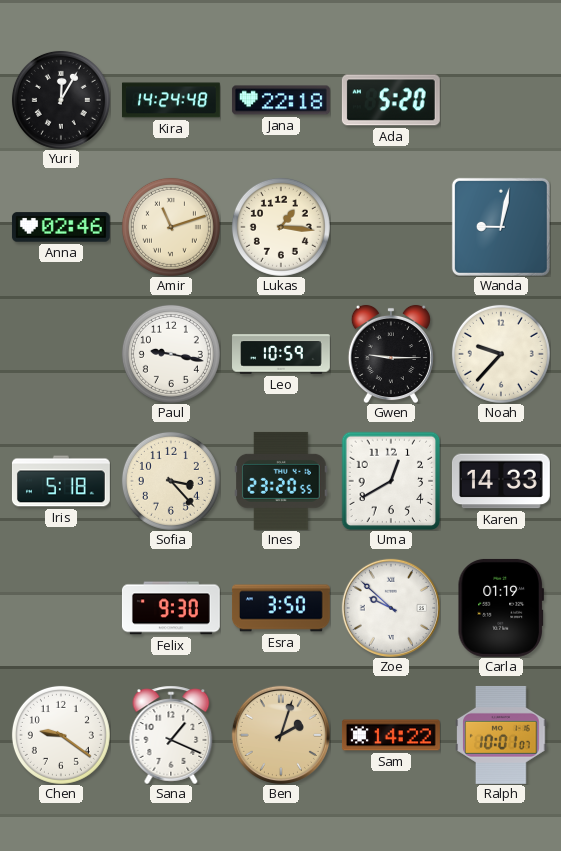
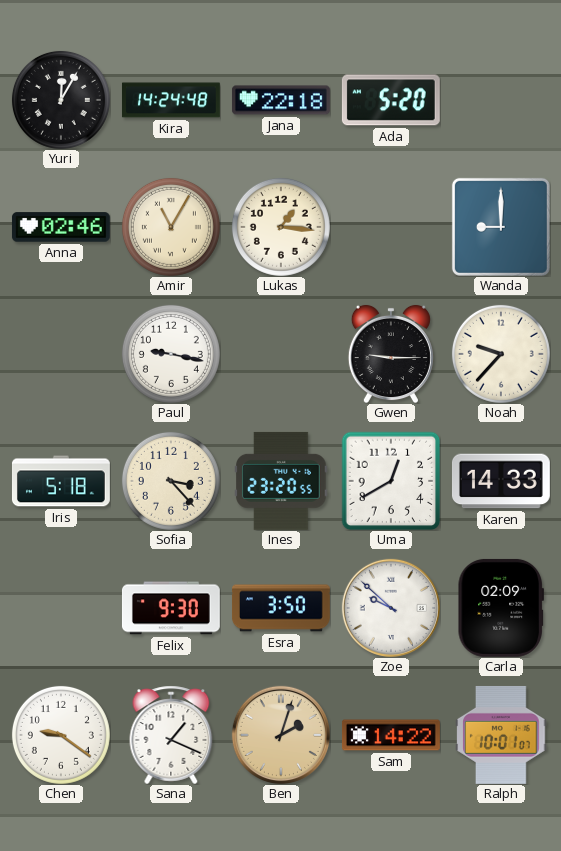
Amir: 11:12 -> 11:05 (171, 227)
Wanda: 9:02 -> 9:00 (501, 227)
Leo: 10:59 -> none (282, 354)
Carla: 01:19 -> 02:09 (500, 608)
